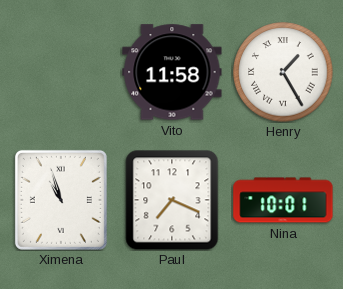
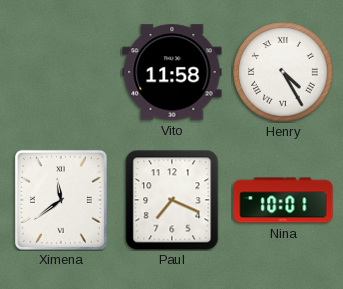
Henry: 1:25 -> 4:25 (283, 72)
Ximena: 10:57 -> 11:39 (61, 200)
